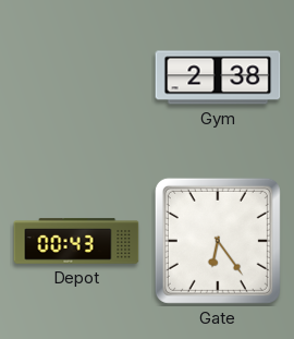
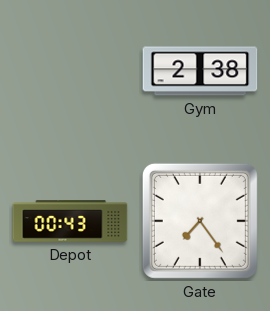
Gate: 6:24 -> 7:24 (200, 221)
